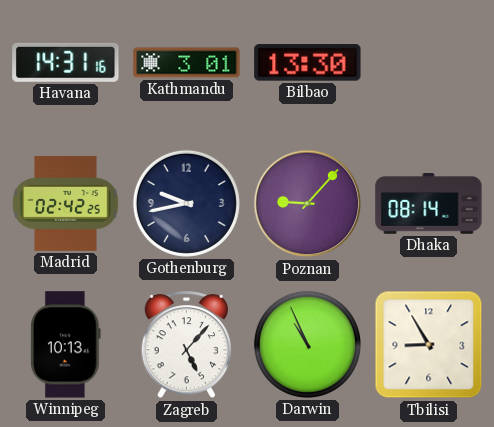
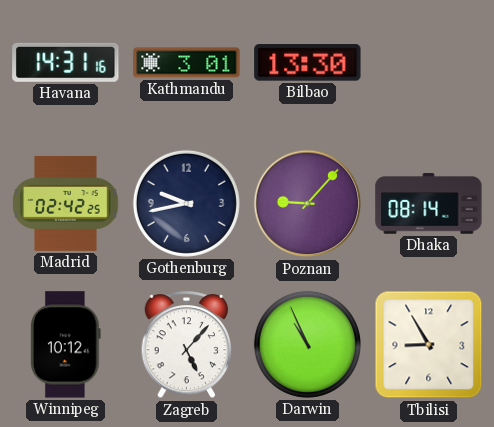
Winnipeg: 10:13 -> 10:12 (66, 345)
